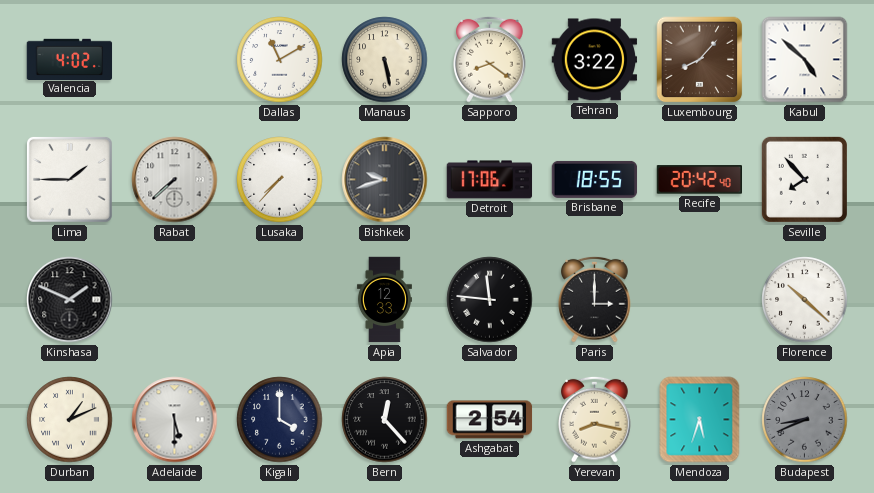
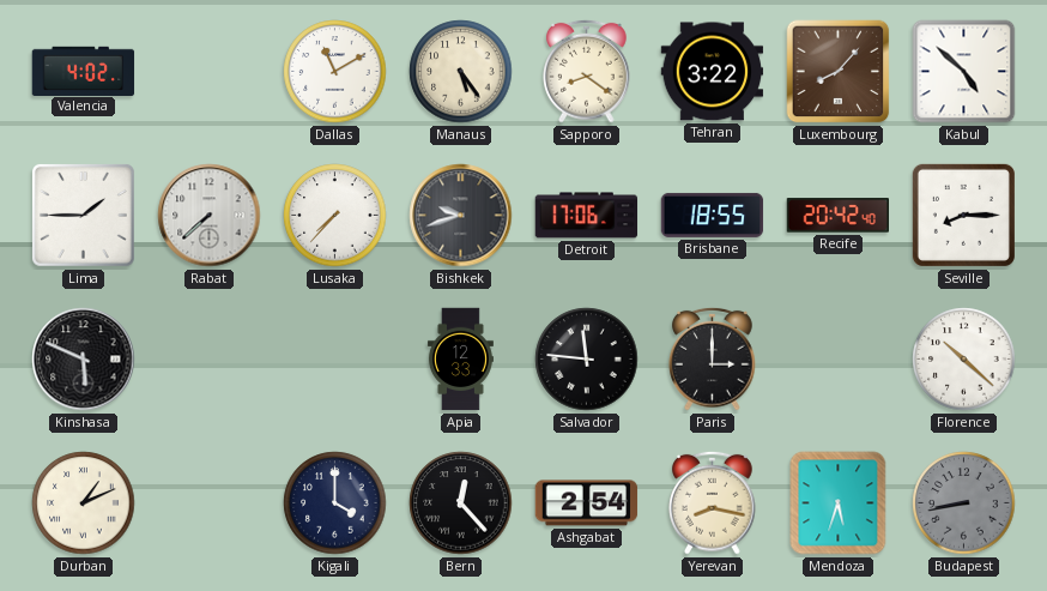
Manaus: 5:28 -> 5:24 (461, 72)
Seville: 7:53 -> 8:15 (963, 215)
Kinshasa: 1:49 -> 5:49 (84, 360)
Adelaide: 5:30 -> none (175, 420)
Budapest: 8:41 -> 8:43 (964, 503)
